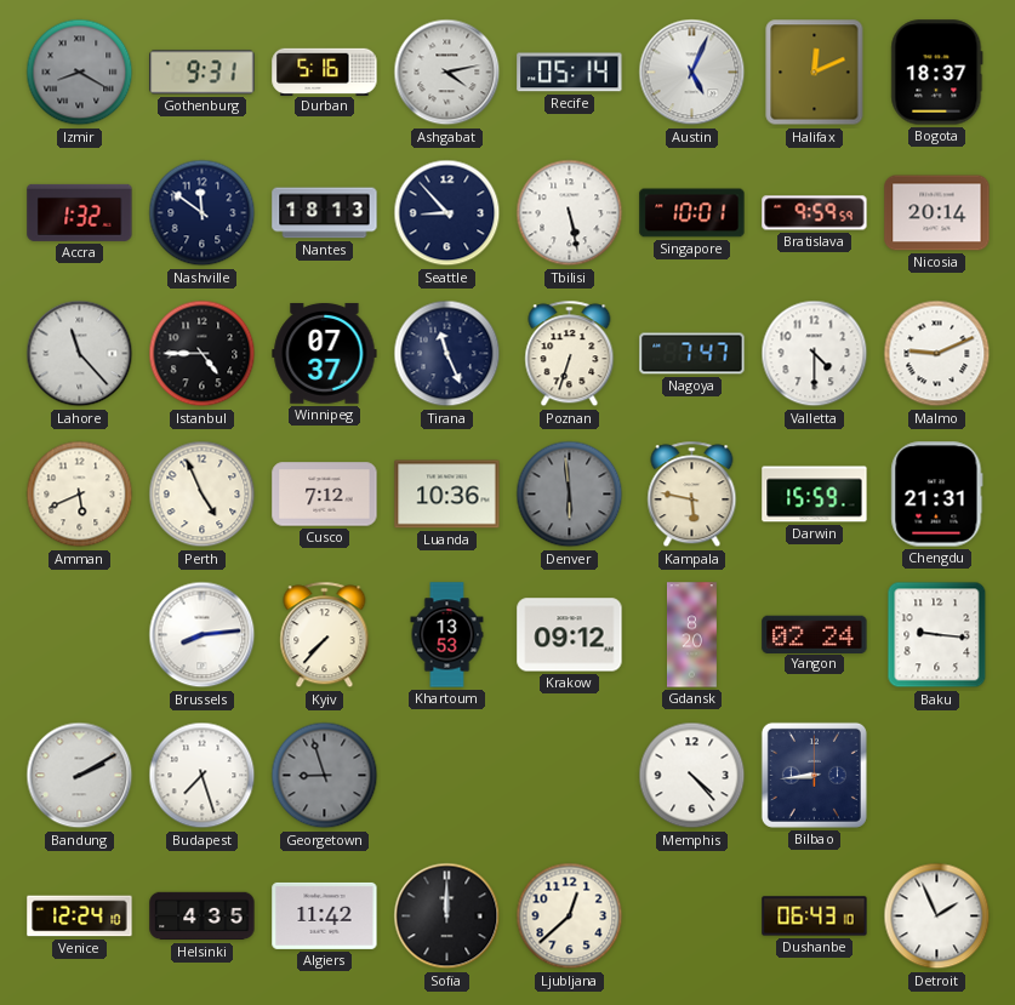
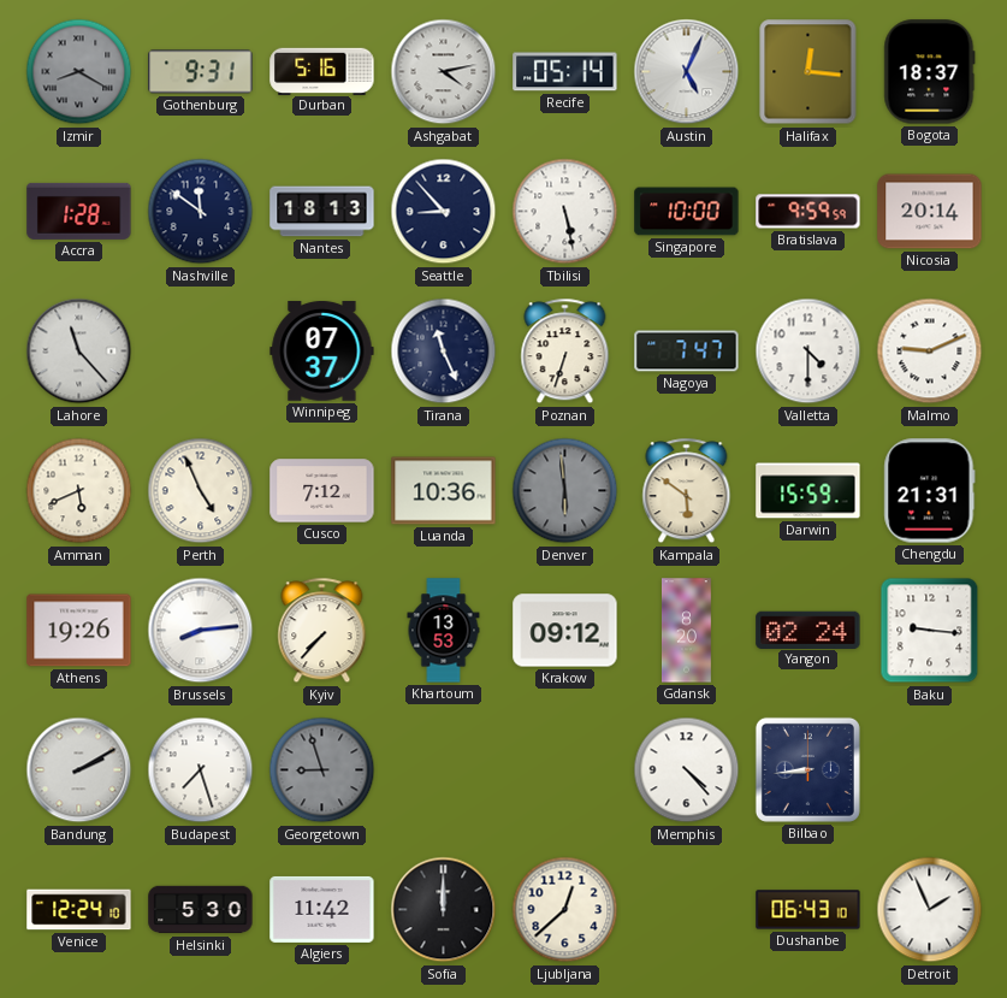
Halifax: 12:11 -> 12:16 (808, 72)
Accra: 1:32 -> 1:28 (79, 211)
Singapore: 10:01 -> 10:00 (687, 212)
Istanbul: 4:45 -> none (203, 354)
Kampala: 5:47 -> 5:51 (687, 491)
Athens: none -> 19:26 (79, 631)
Helsinki: 4:35 -> 5:30 (201, 910)
